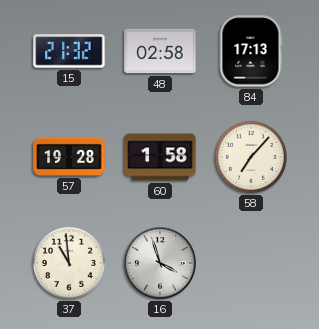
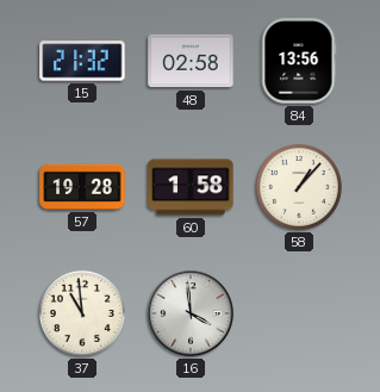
84: 17:13 -> 13:56 (299, 61)
58: 7:07 -> 1:07 (299, 187)
16: 3:57 -> 3:59 (191, 313)
